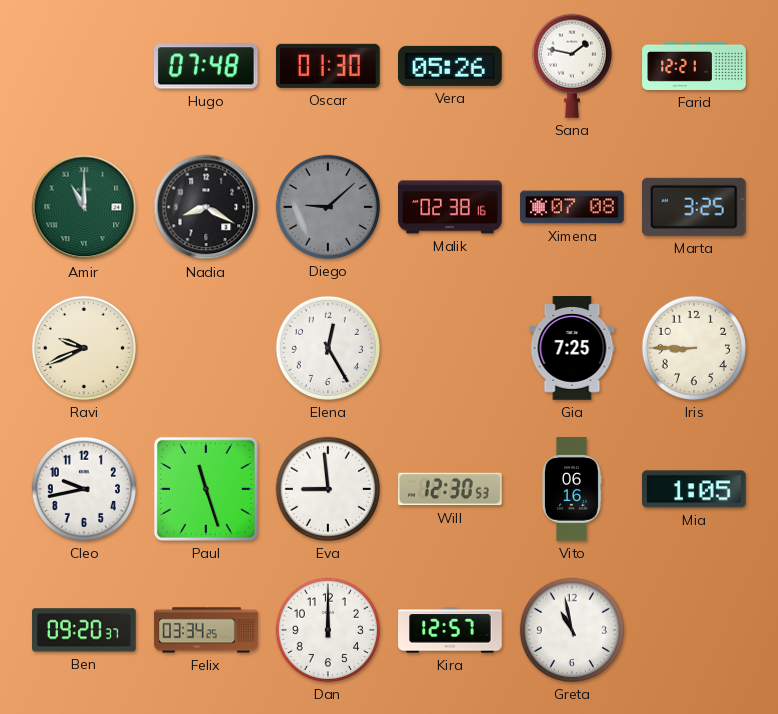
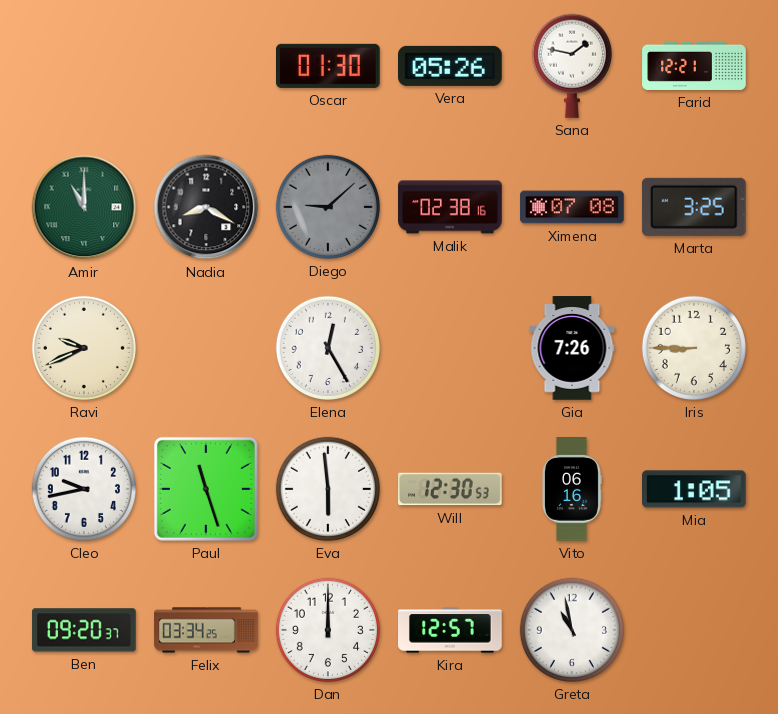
Hugo: 07:48 -> none (206, 66)
Gia: 7:25 -> 7:26 (572, 348)
Eva: 8:59 -> 5:59 (328, 489)
